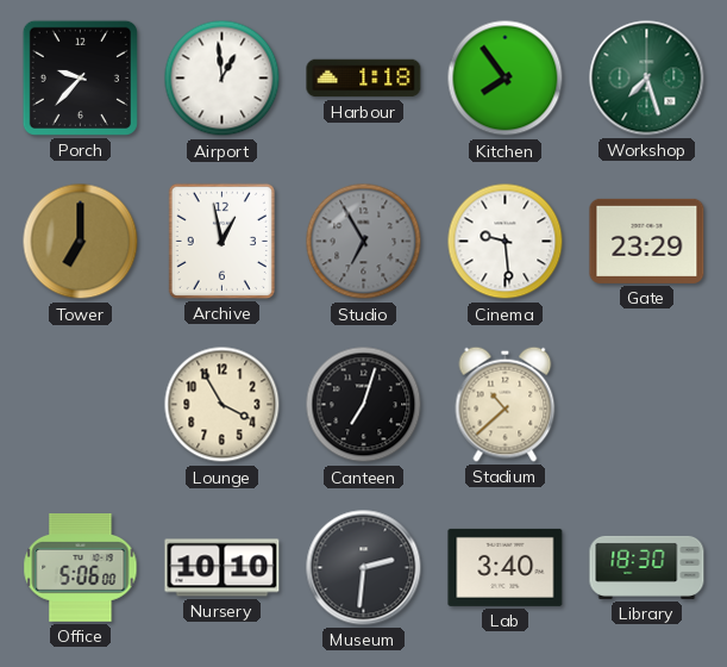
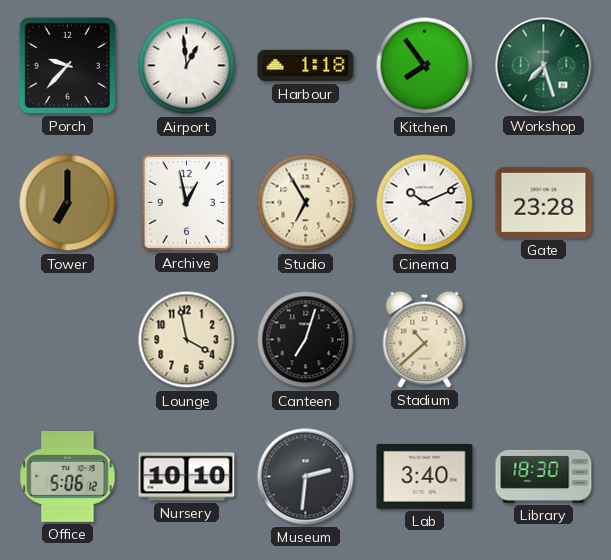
Studio dial: grey -> cream (306, 203)
Cinema: 9:29 -> 10:11 (425, 203)
Gate: 23:29 -> 23:28 (544, 202)
Lounge: 3:55 -> 3:58 (187, 340)
Office: 5:06:00 -> 5:06:12 (68, 477)
